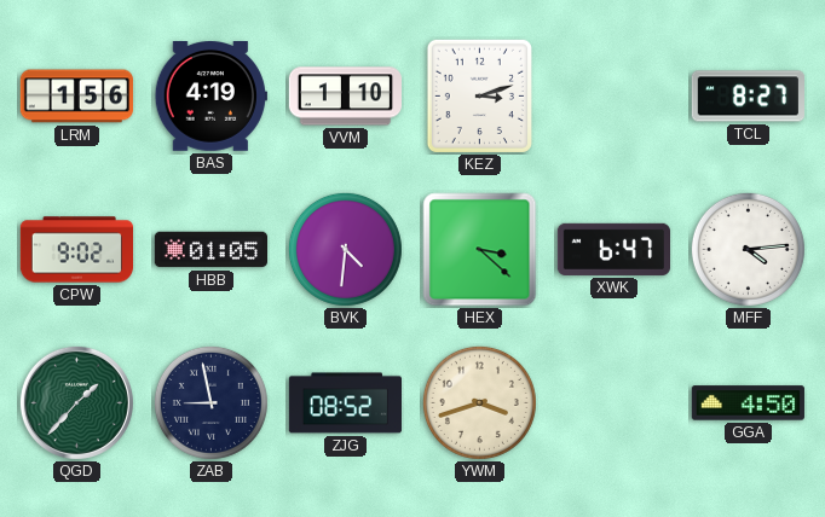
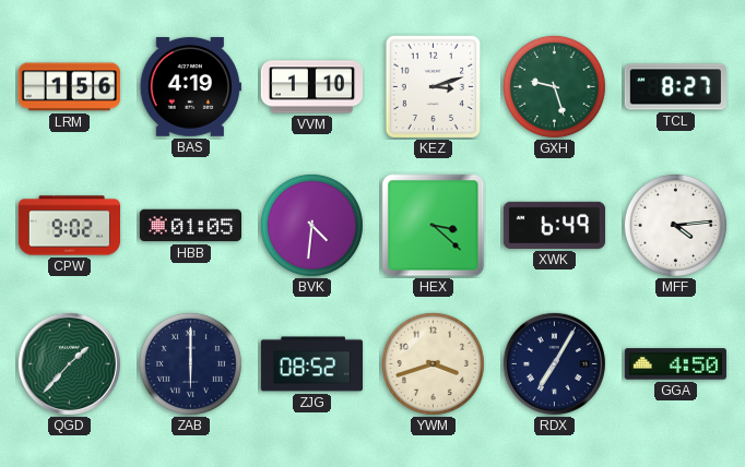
GXH: none -> 9:27 (554, 86)
XWK: 6:47 -> 6:49 (554, 225)
ZAB: 8:58 -> 6:00 (190, 363)
RDX: none -> 7:05 (554, 363)
